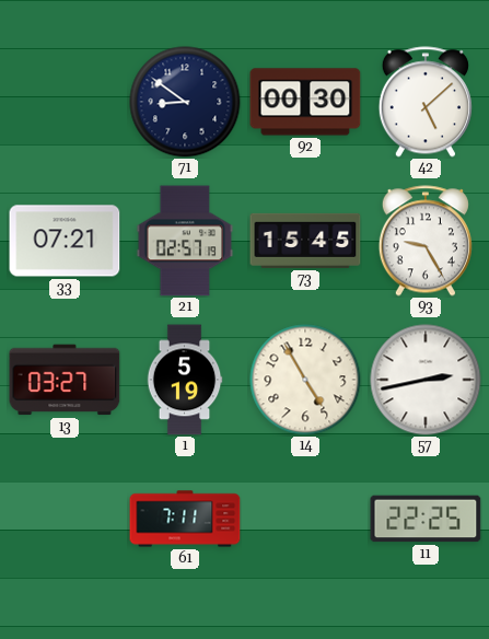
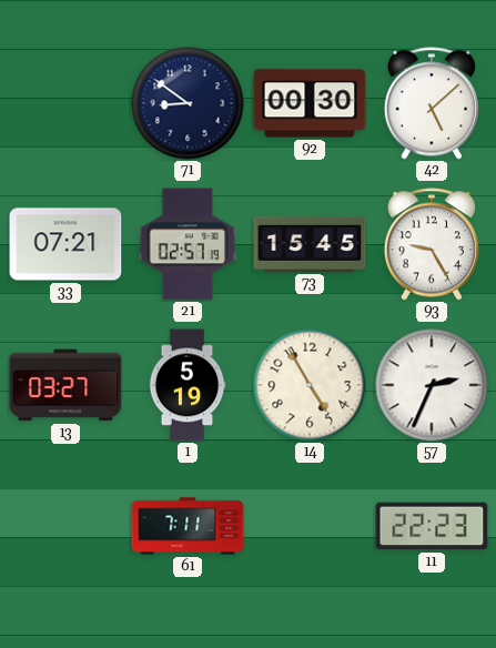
57: 2:43 -> 2:34 (432, 385)
11: 22:25 -> 22:23 (432, 526)
